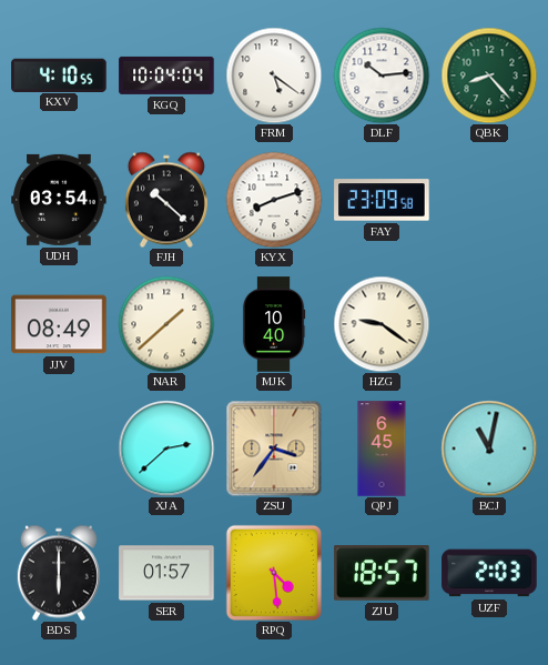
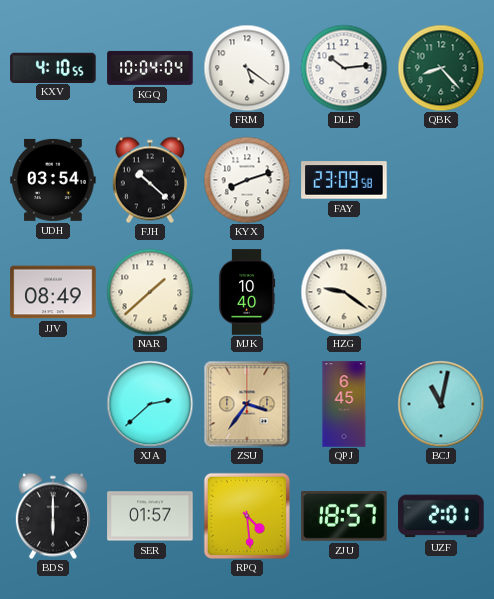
UZF: 2:03 -> 2:01 (441, 516)
